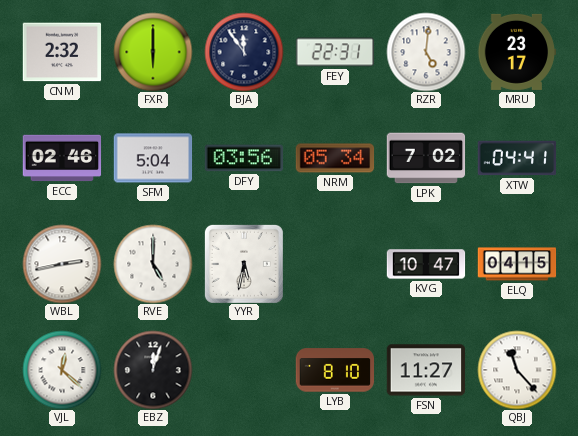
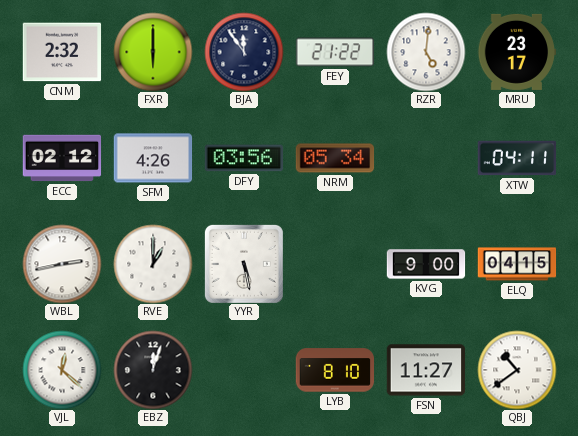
FEY: 22:31 -> 21:22 (335, 52)
ECC: 02:46 -> 02:12 (62, 158)
SFM: 5:04 -> 4:26 (153, 158)
LPK: 7:02 -> none (426, 158)
XTW: 04:41 -> 04:11 (517, 158)
RVE: 5:00 -> 1:00 (153, 264)
YYR: 5:32 -> 5:28 (244, 264)
KVG: 10:47 -> 9:00 (426, 264)
QBJ: 11:23 -> 10:39 (517, 370)
